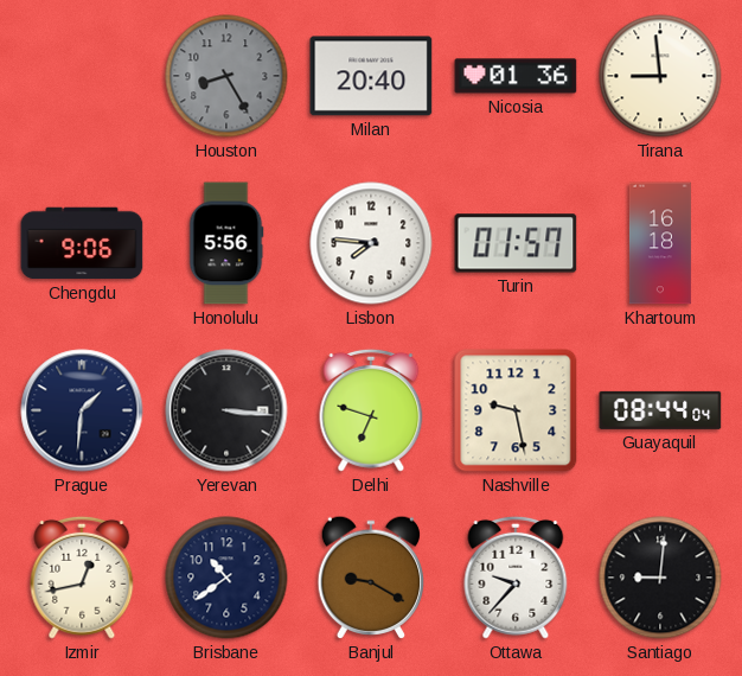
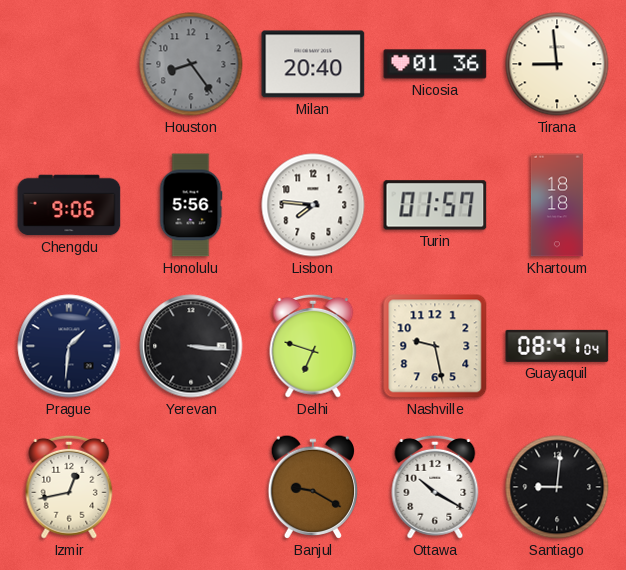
Houston: 8:25 -> 8:24 (191, 64)
Khartoum: 16:18 -> 18:18 (557, 205)
Guayaquil: 08:44 -> 08:41 (557, 346)
Brisbane: 10:39 -> none (226, 578)
Ottawa: 9:37 -> 10:20 (435, 487)
